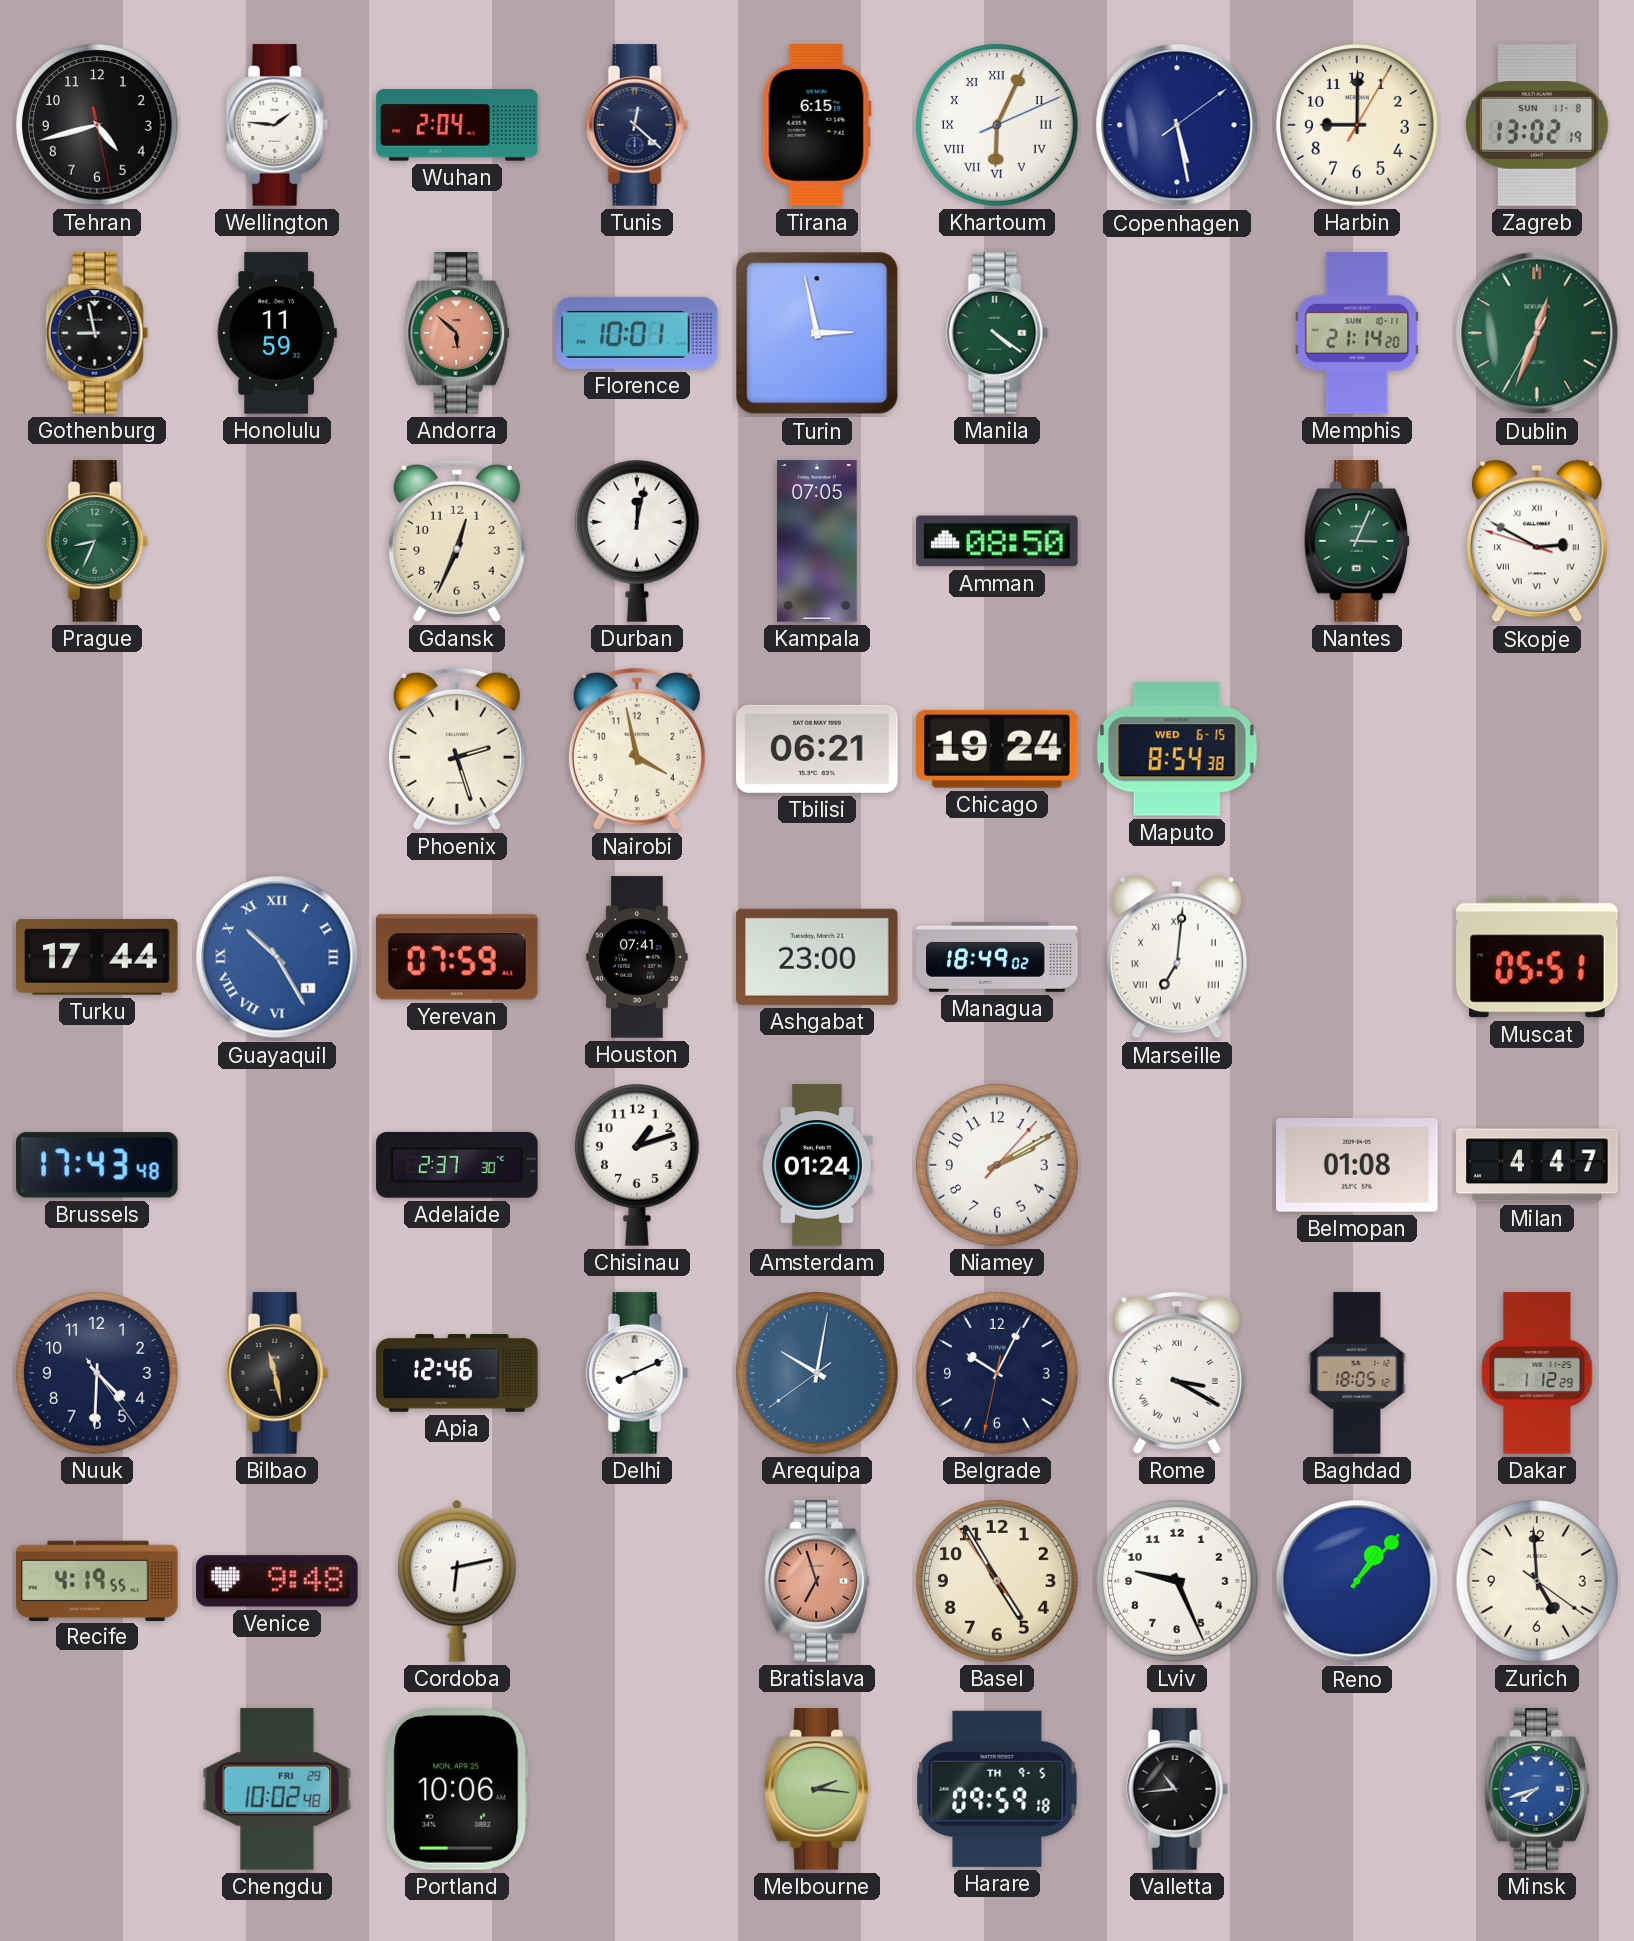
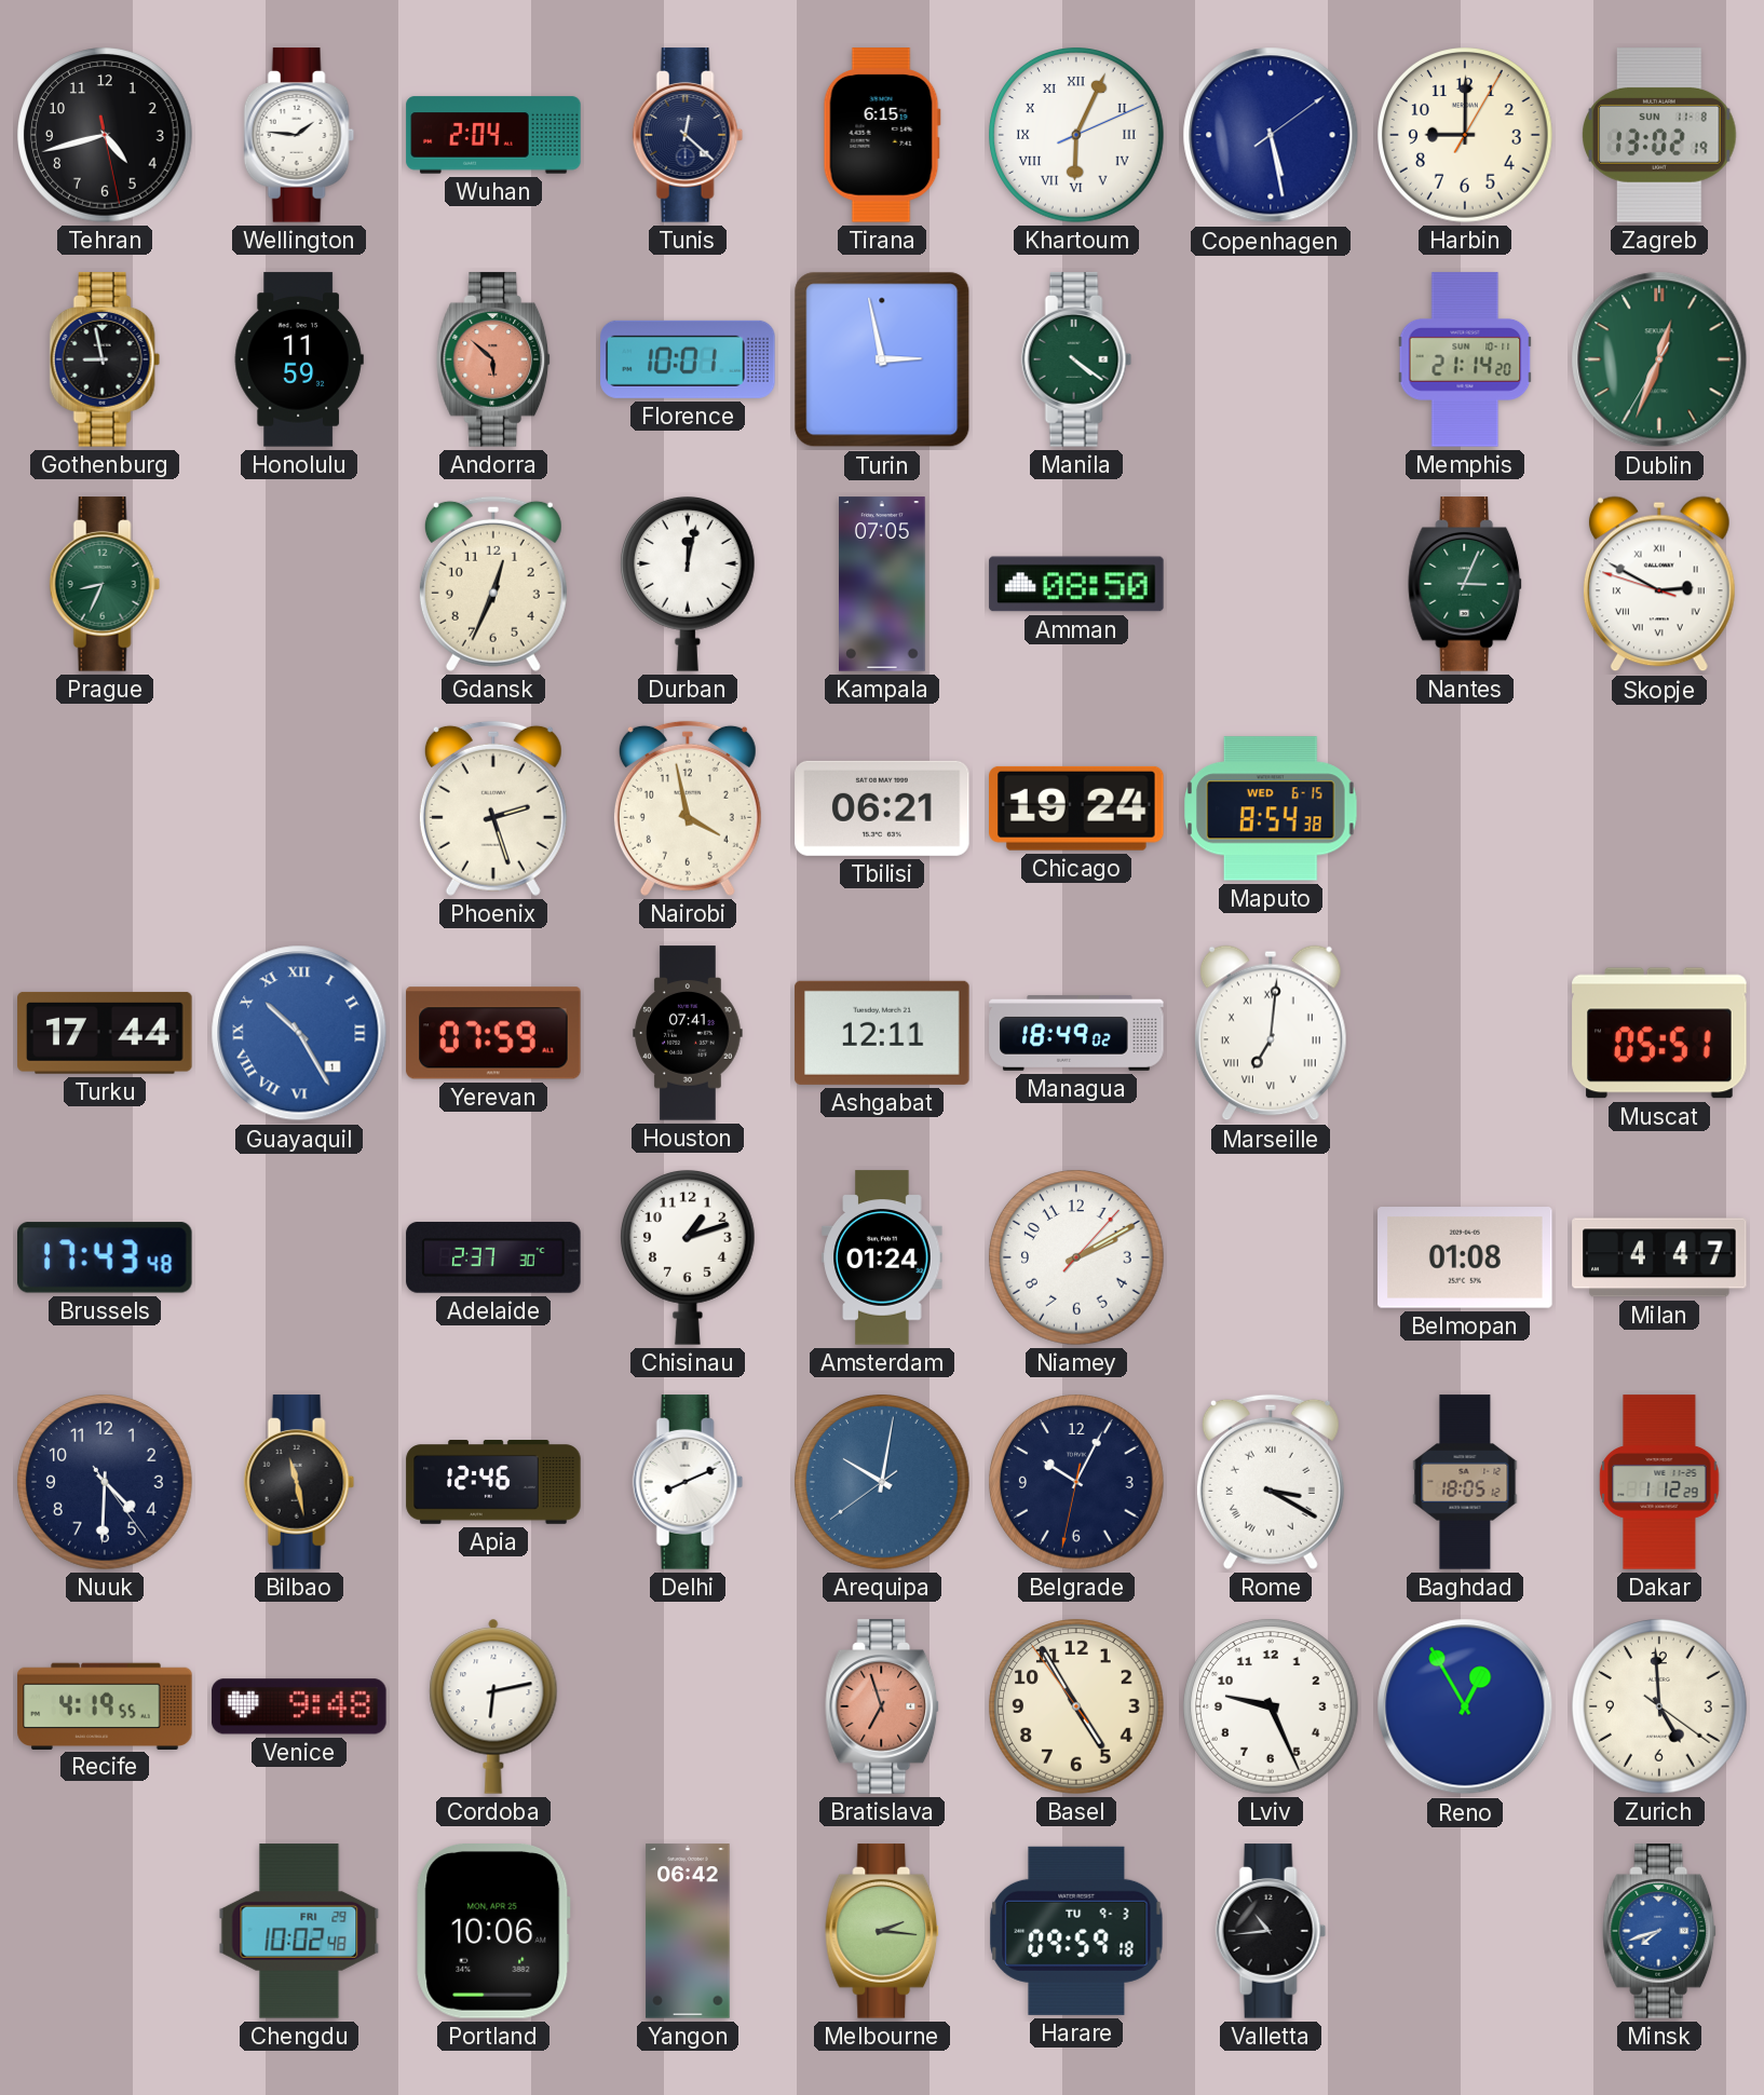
Ashgabat: 23:00 -> 12:11 (882, 1033)
Reno: 1:07 -> 12:55 (1465, 1706)
Yangon: none -> 06:42 (688, 1931)
Harare date: TH 9-5 -> TU 9-3 (1076, 1931)
